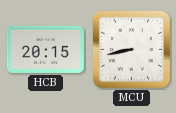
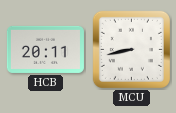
HCB: 20:15 -> 20:11 (45, 49)
